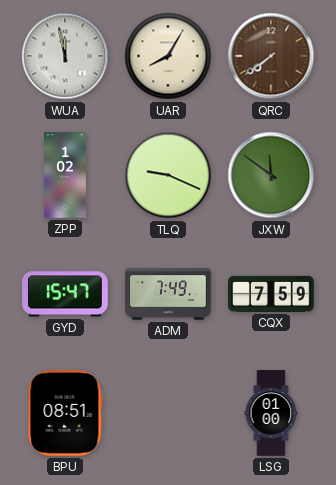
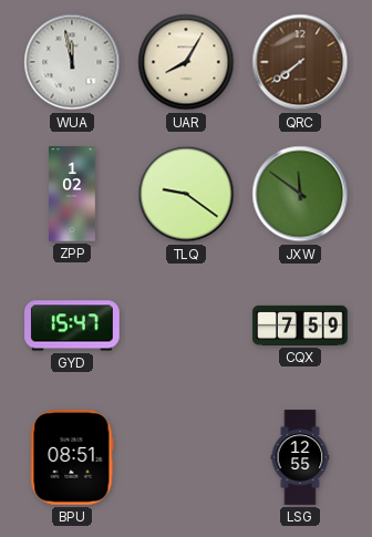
TLQ: 9:19 -> 9:21 (186, 194)
ADM: 7:49 -> none (168, 294)
LSG: 01:00 -> 12:55 (300, 457)
